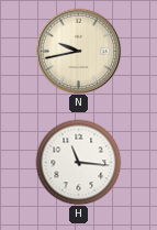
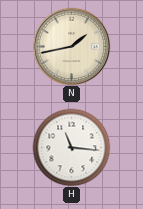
N: 9:43 -> 1:43 (71, 46)
